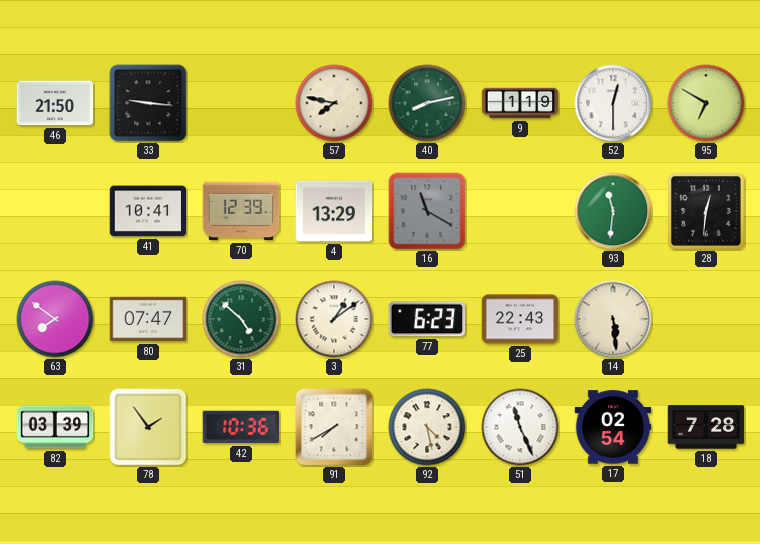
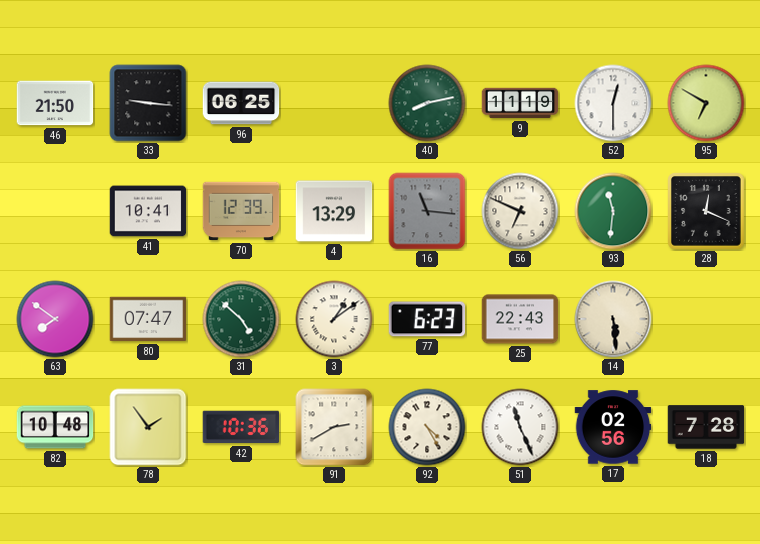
96: none -> 06:25 (241, 103)
57: 7:47 -> none (334, 103)
9: 1:19 -> 11:19 (520, 103)
16: 11:20 -> 11:16 (427, 211)
56: none -> 6:49 (520, 211)
28: 12:31 -> 12:19 (707, 212)
82: 03:39 -> 10:48 (55, 427)
91: 7:40 -> 2:40 (334, 427)
92: 4:28 -> 4:25 (427, 427)
17: 02:54 -> 02:56 (613, 427)
